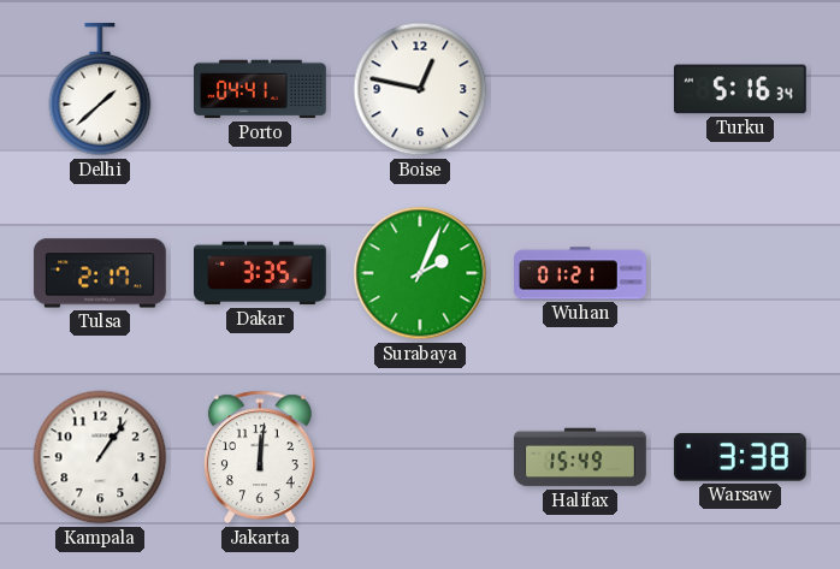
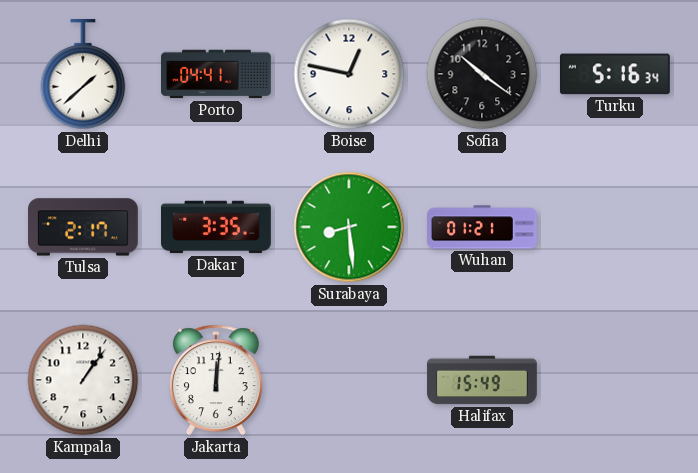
Sofia: none -> 10:21 (482, 74)
Surabaya: 2:04 -> 8:29 (349, 227)
Warsaw: 3:38 -> none (740, 458)
